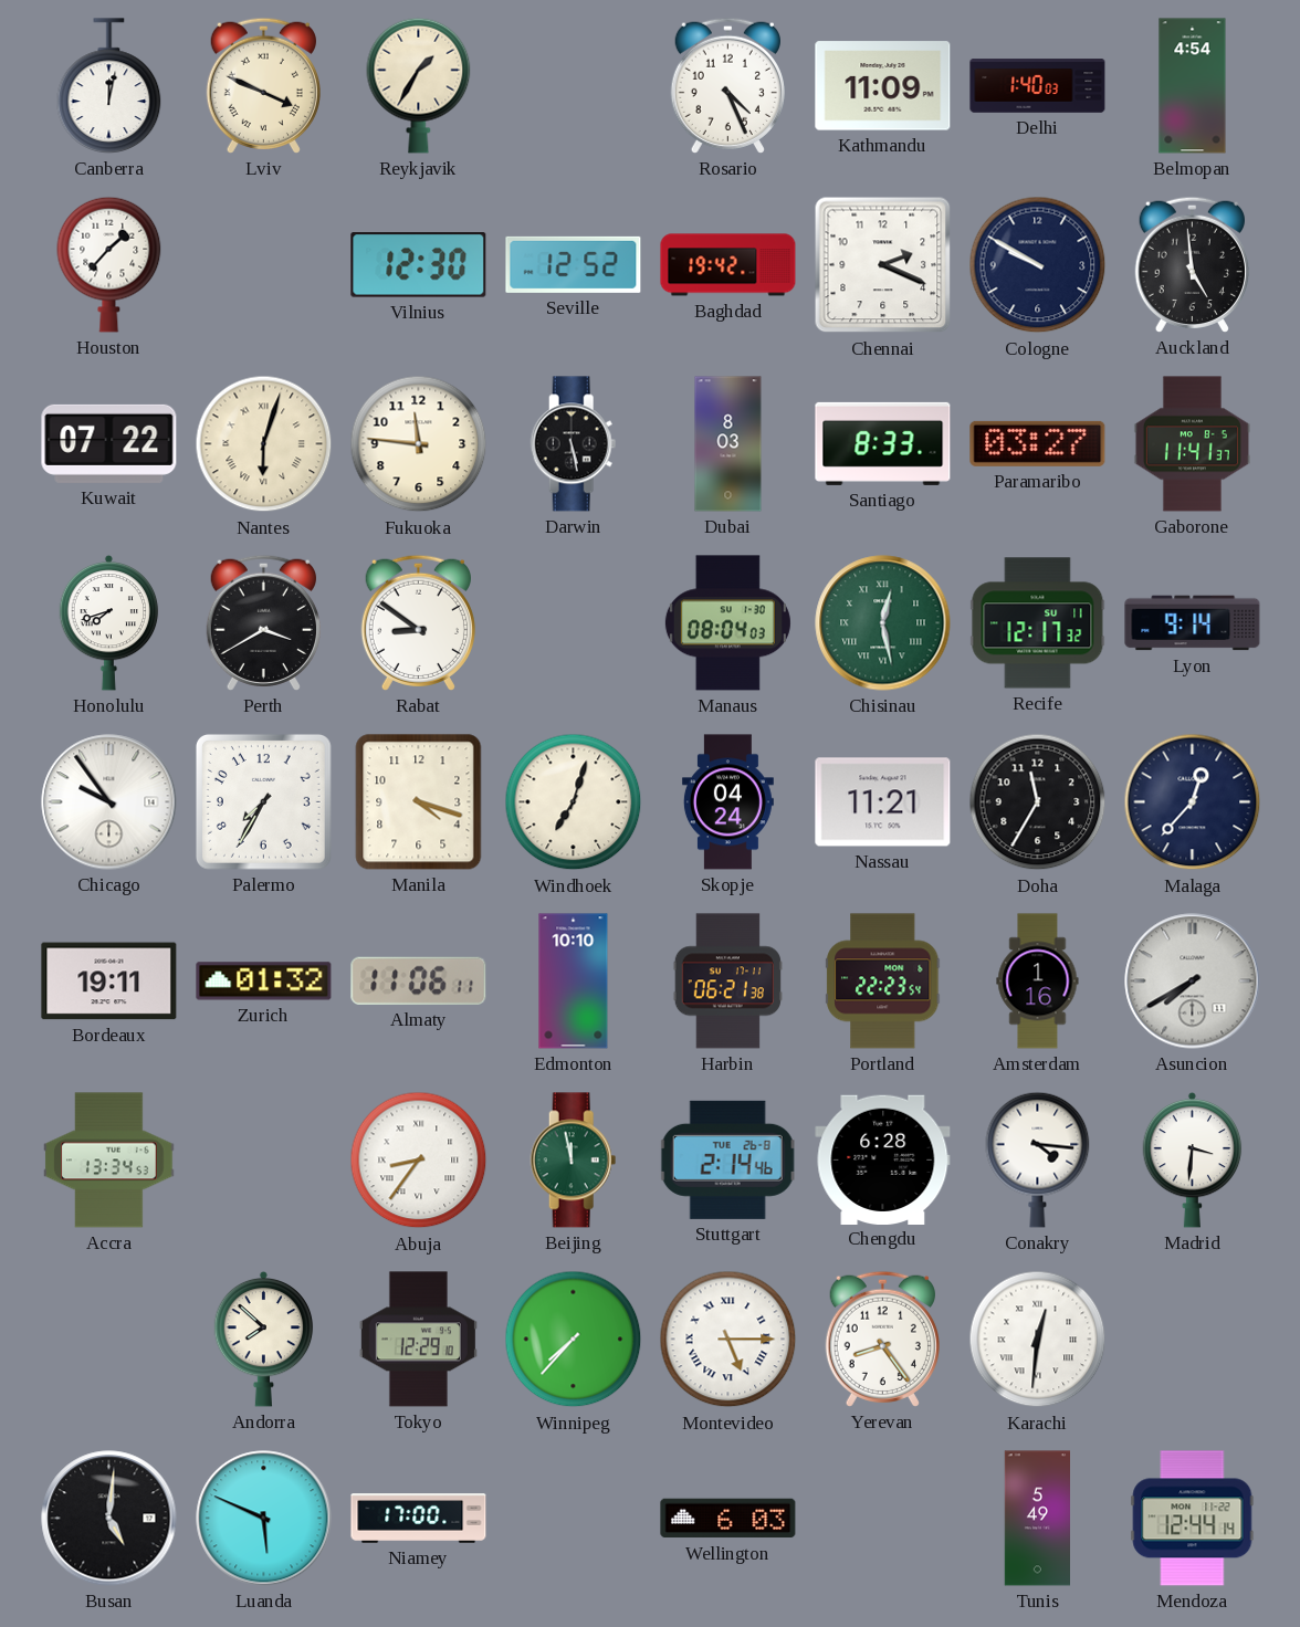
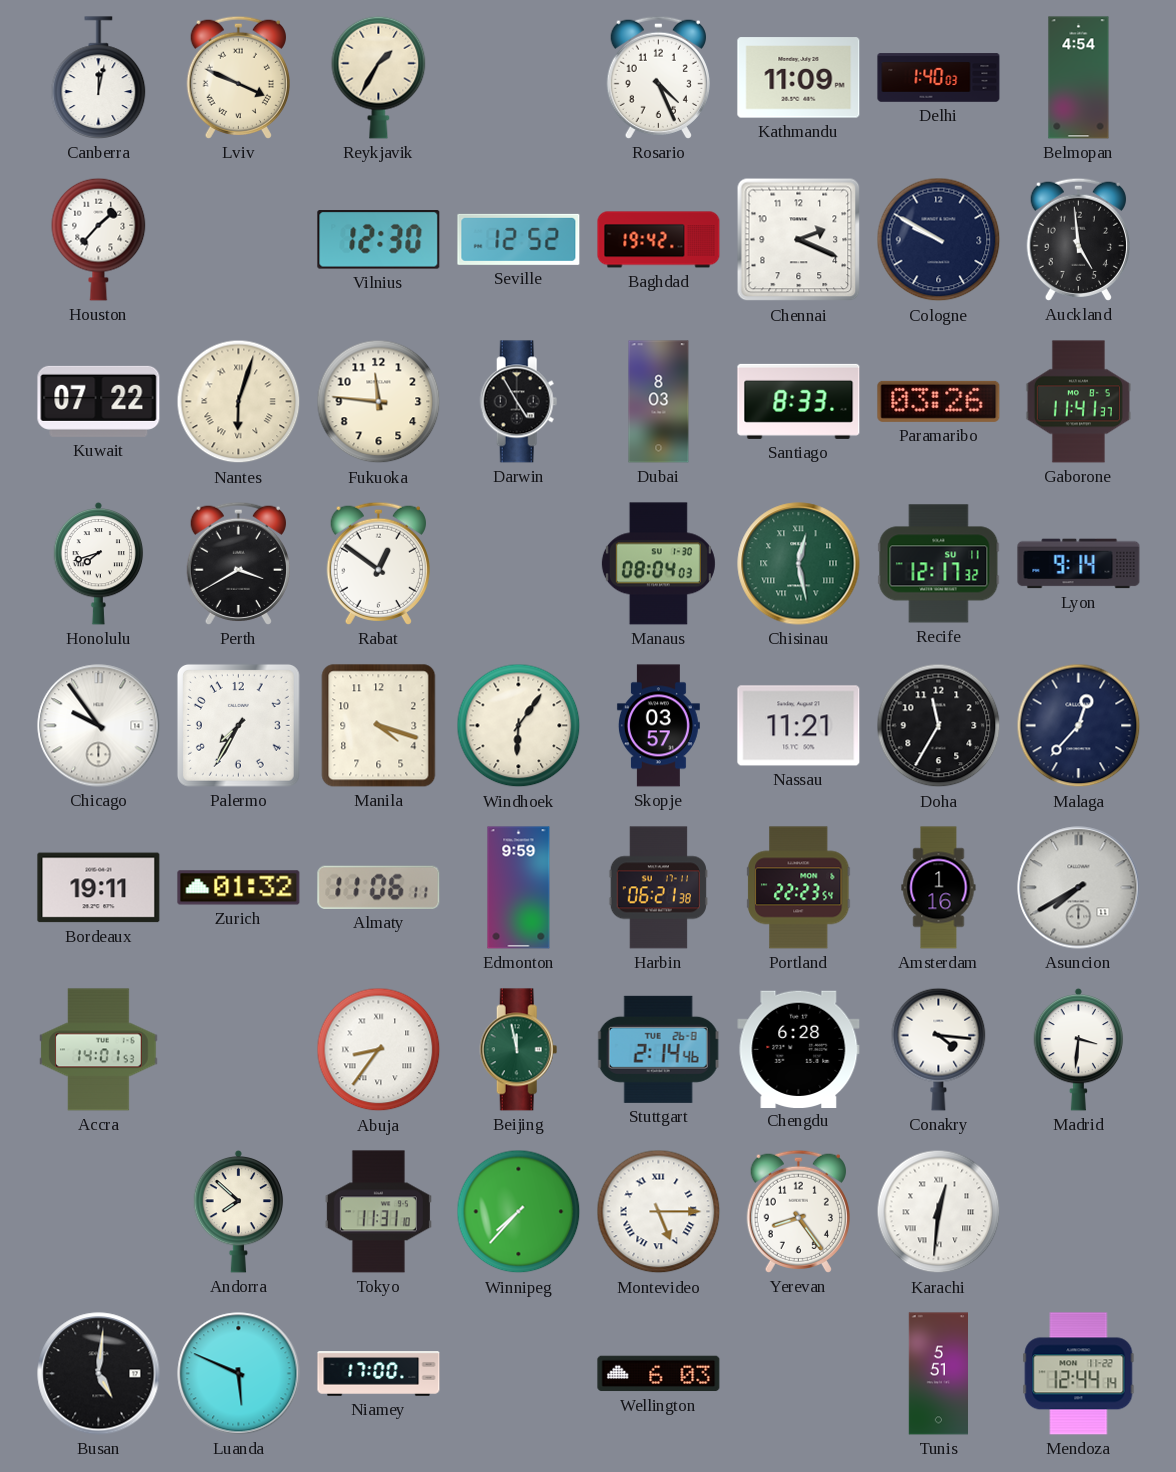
Darwin: 5:28 -> 4:55 (519, 402)
Paramaribo: 03:27 -> 03:26 (939, 401)
Rabat: 8:51 -> 12:51 (378, 563)
Windhoek: 7:03 -> 6:06 (519, 726)
Skopje: 04:24 -> 03:57 (658, 726)
Edmonton: 10:10 -> 9:59 (519, 888)
Accra: 13:34 -> 14:01 (99, 1050)
Tokyo: 12:29 -> 11:31 (378, 1212)
Tunis: 5:49 -> 5:51 (939, 1374)
